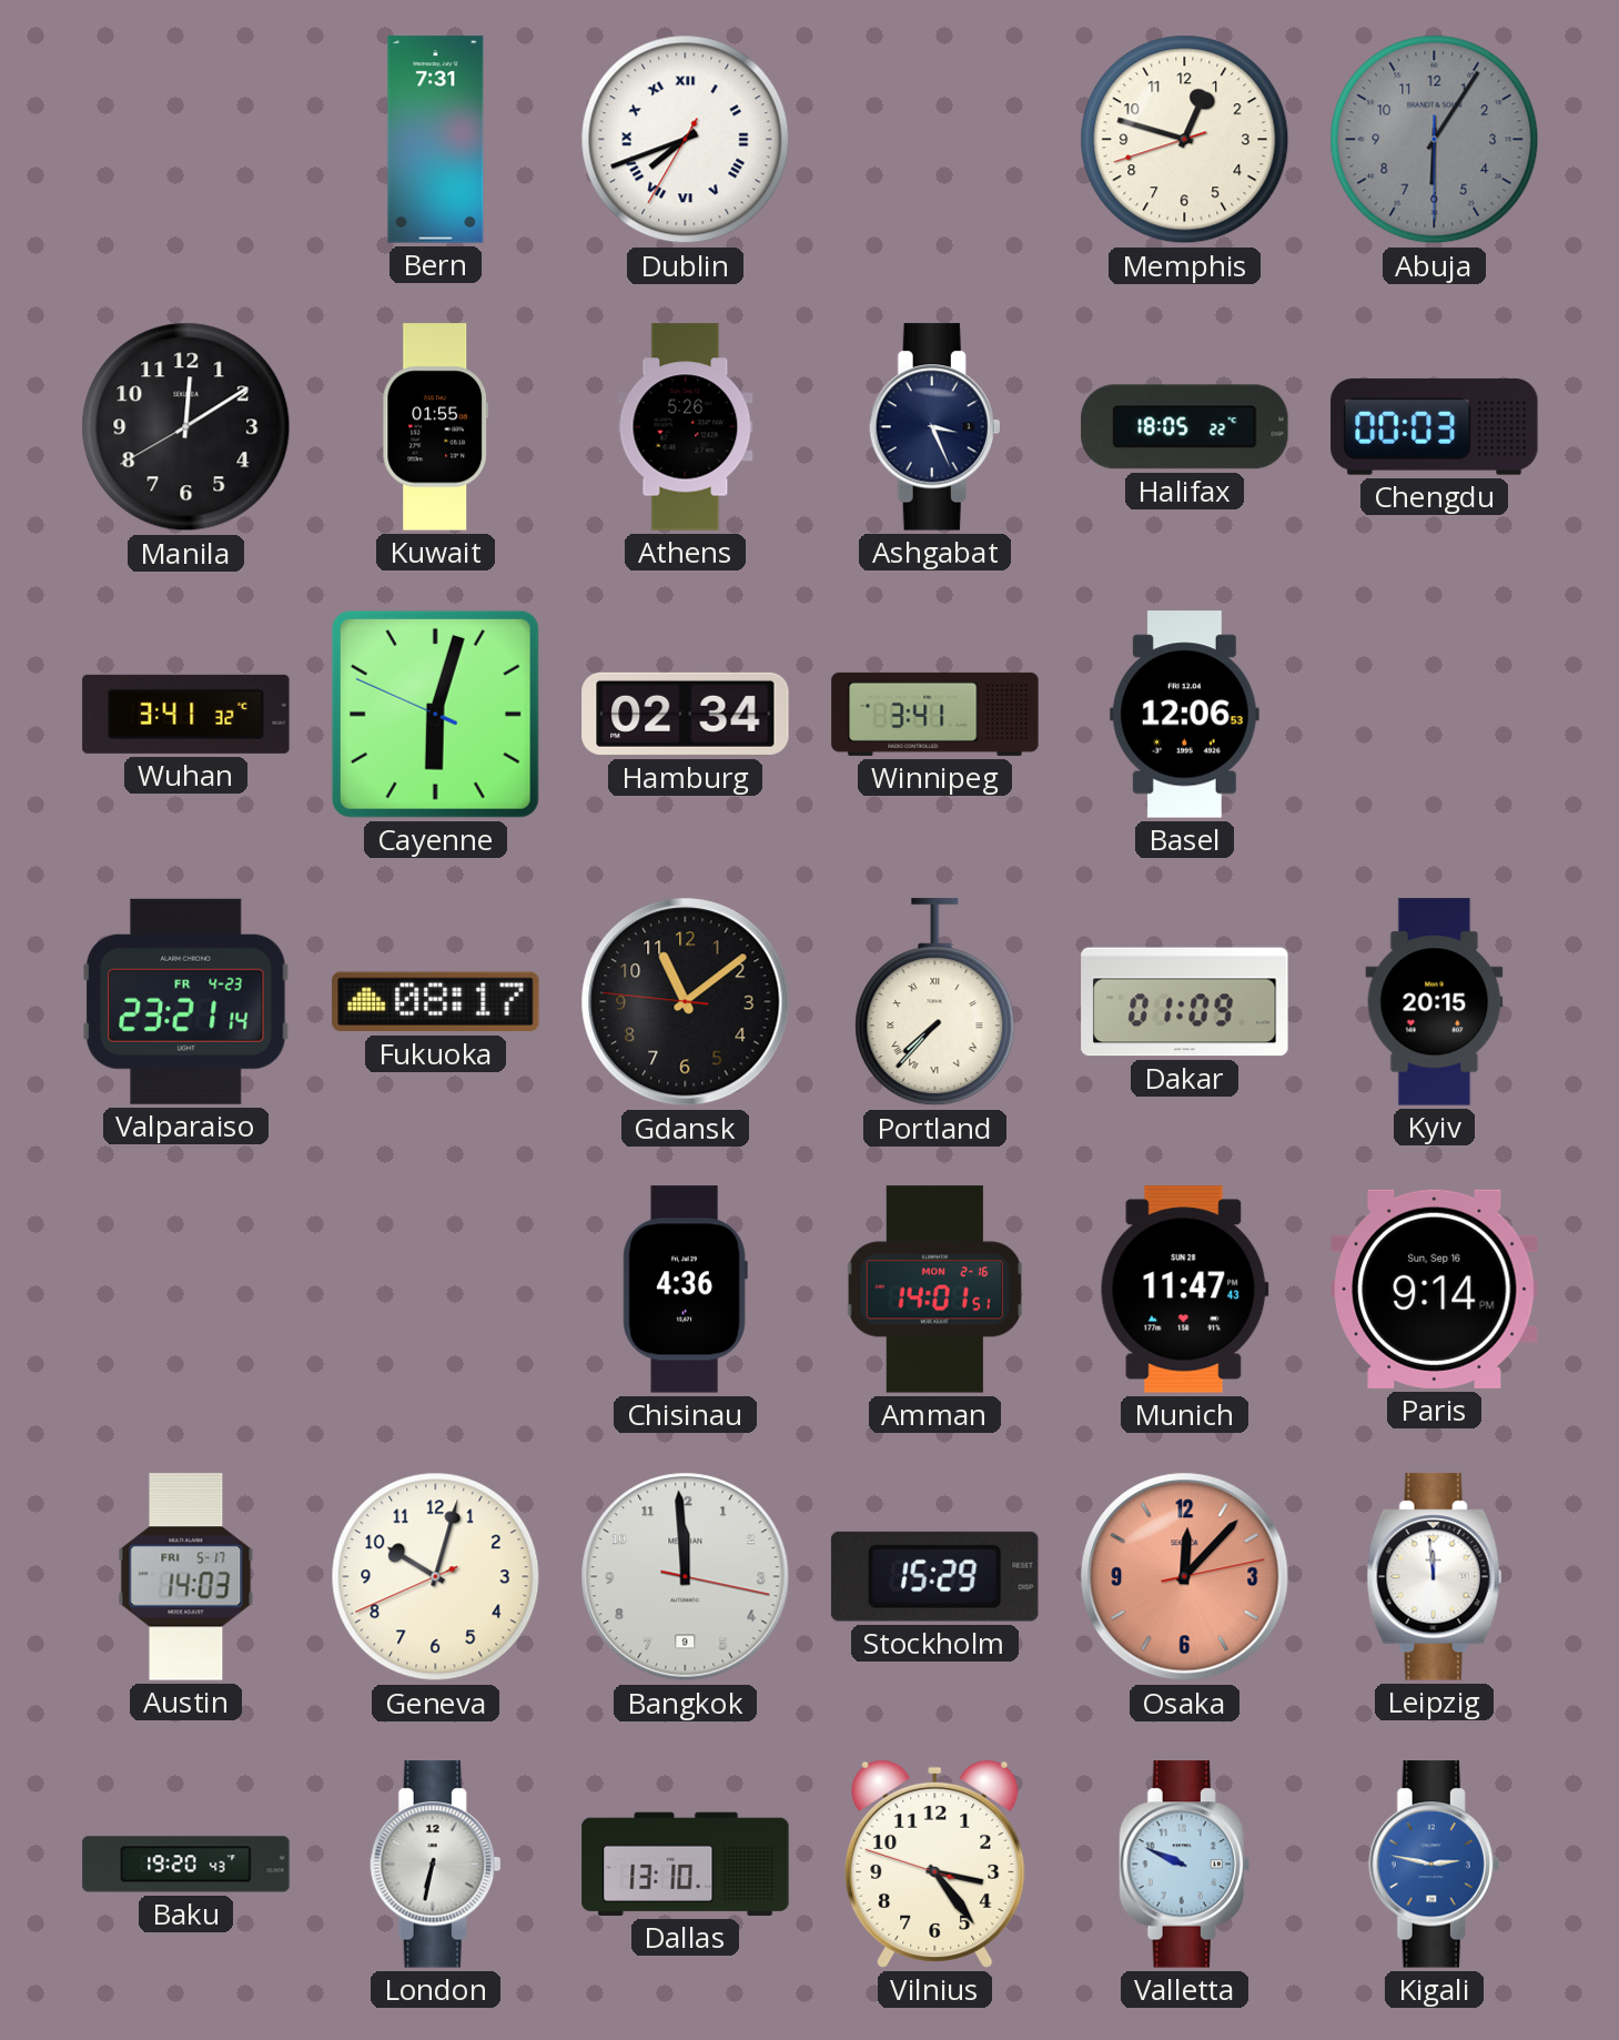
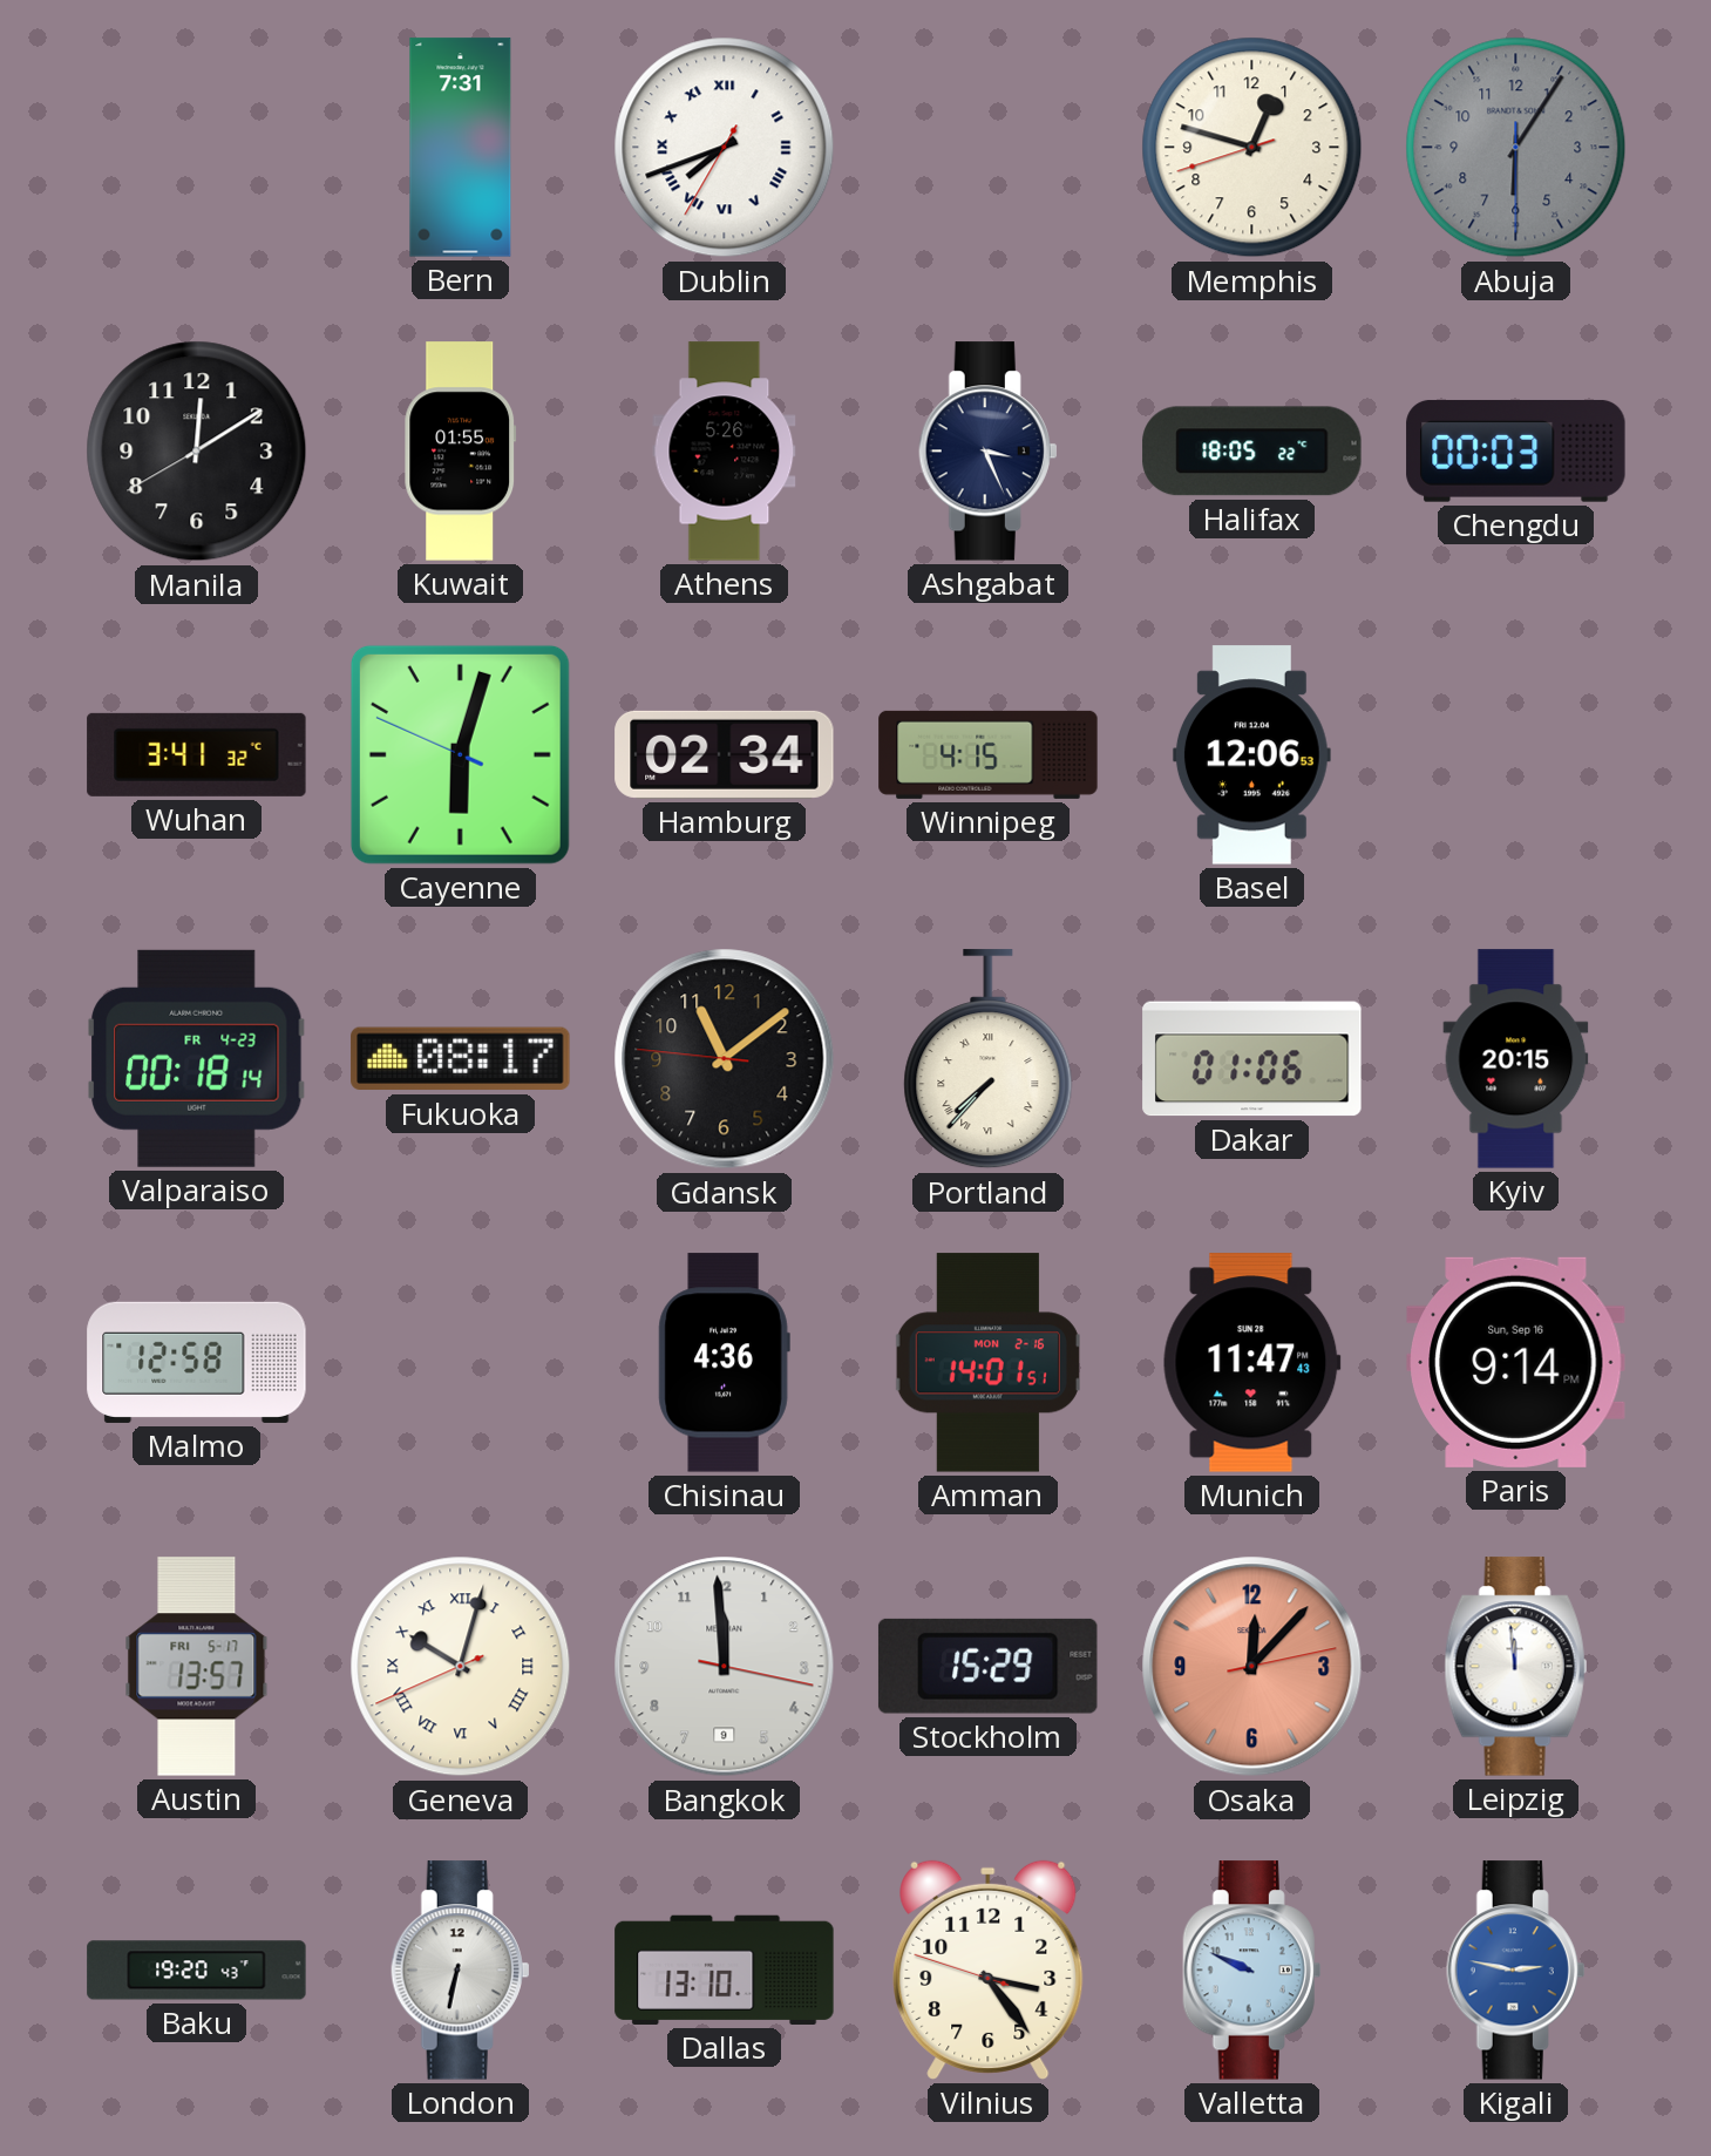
Winnipeg: 3:41 -> 4:15 (989, 754)
Valparaiso: 23:21 -> 00:18 (197, 1058)
Dakar: 01:09 -> 01:06 (1252, 1059)
Malmo: none -> 12:58 (197, 1362)
Austin: 14:03 -> 13:57 (197, 1667)
Geneva numerals: Arabic -> Roman (461, 1667)
